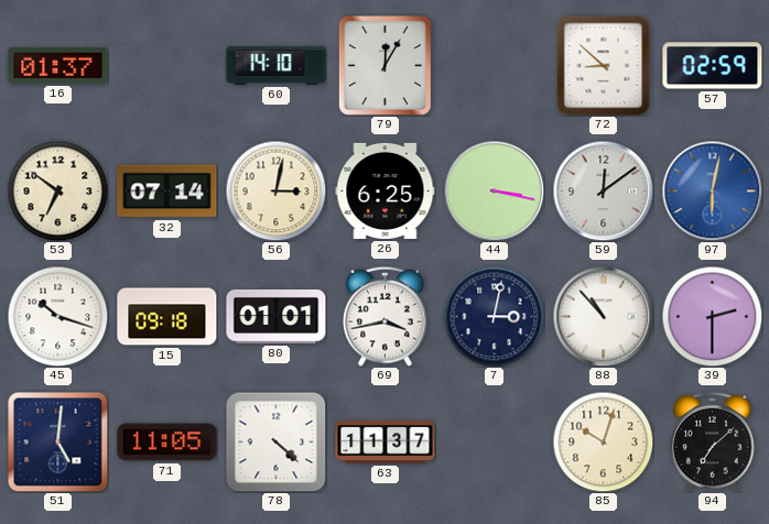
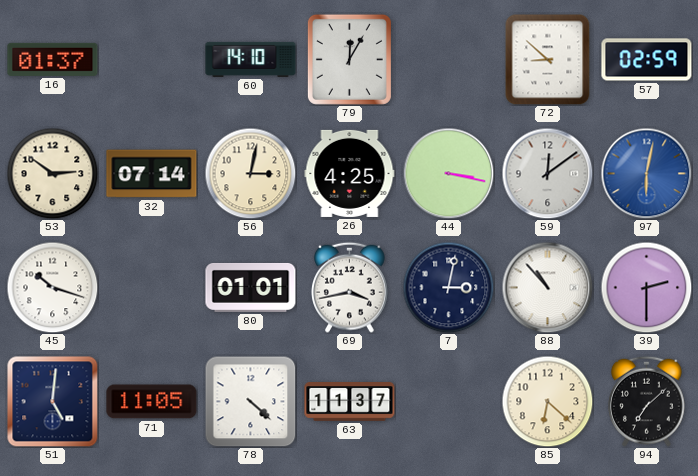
53: 6:51 -> 2:51 (52, 173)
26: 6:25 -> 4:25 (350, 173)
15: 09:18 -> none (167, 317)
85: 10:03 -> 6:22 (547, 401)
